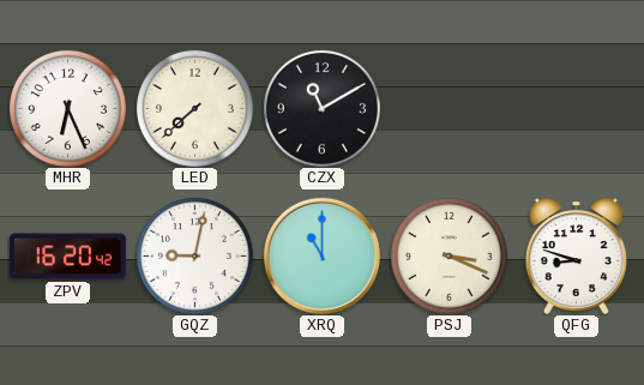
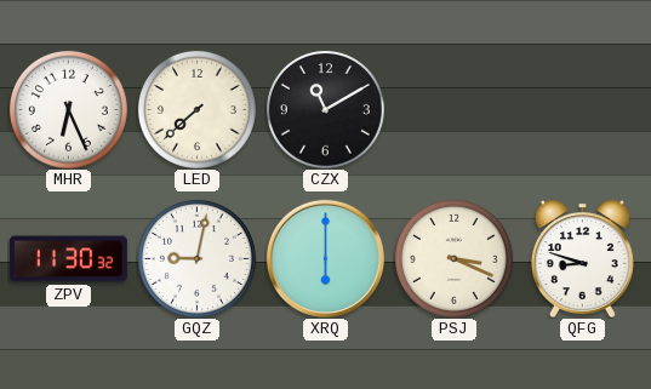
ZPV: 16:20 -> 11:30 (68, 259)
XRQ: 11:00 -> 6:00 (325, 258)
